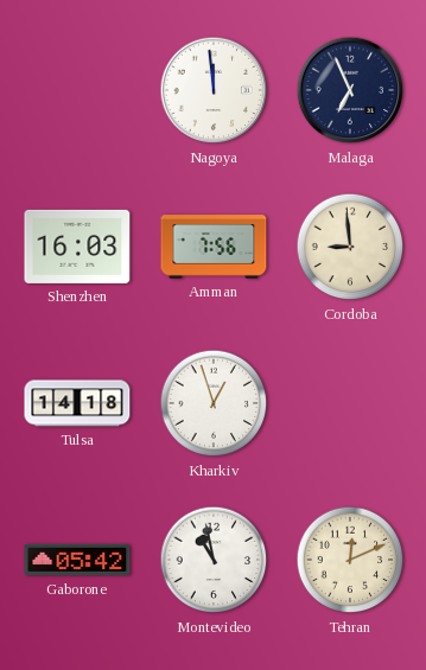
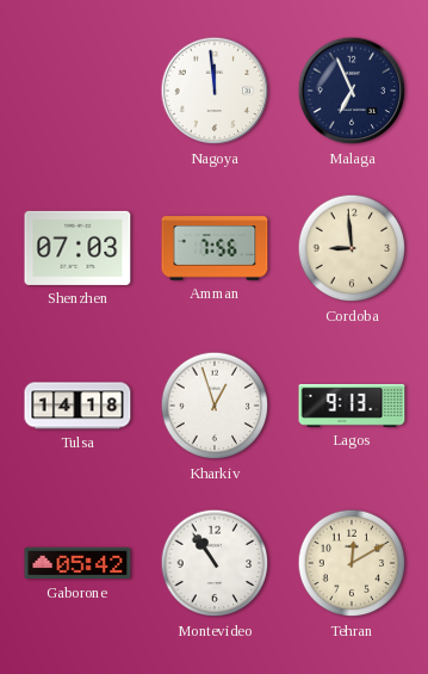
Shenzhen: 16:03 -> 07:03 (77, 248)
Lagos: none -> 9:13 (352, 406)
Montevideo: 10:58 -> 10:54 (215, 563)
Tehran: 12:11 -> 12:10 (352, 563)
